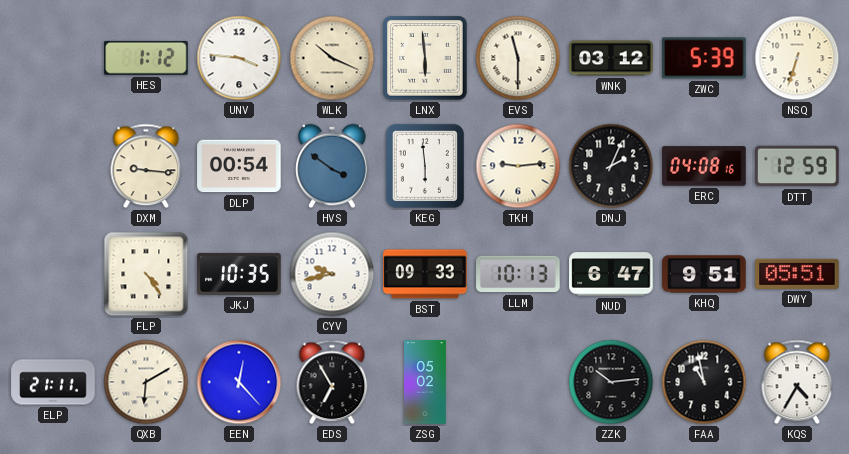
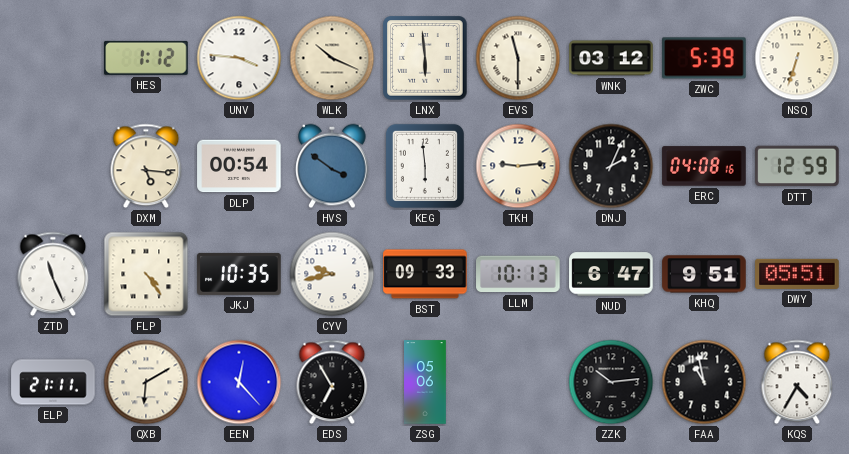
DXM: 9:16 -> 5:16 (146, 166)
ZTD: none -> 11:26 (53, 274)
ZSG: 05:02 -> 05:06 (425, 382)
